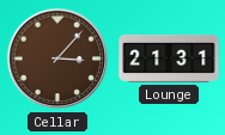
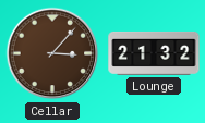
Lounge: 21:31 -> 21:32 (154, 53)
